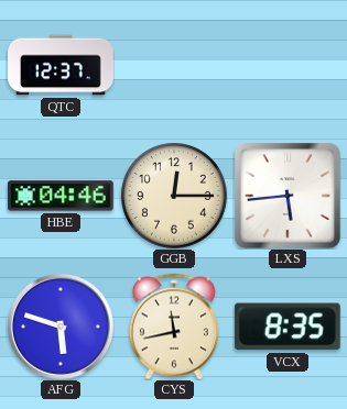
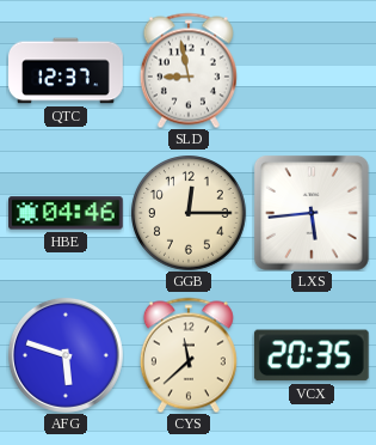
SLD: none -> 8:58 (189, 71)
CYS: 11:43 -> 11:38 (189, 355)
VCX: 8:35 -> 20:35 (312, 355)
